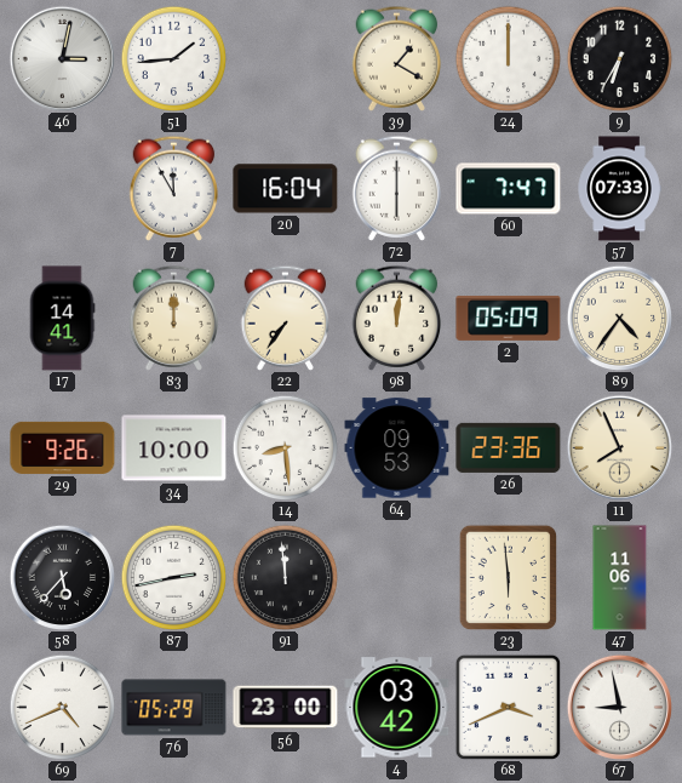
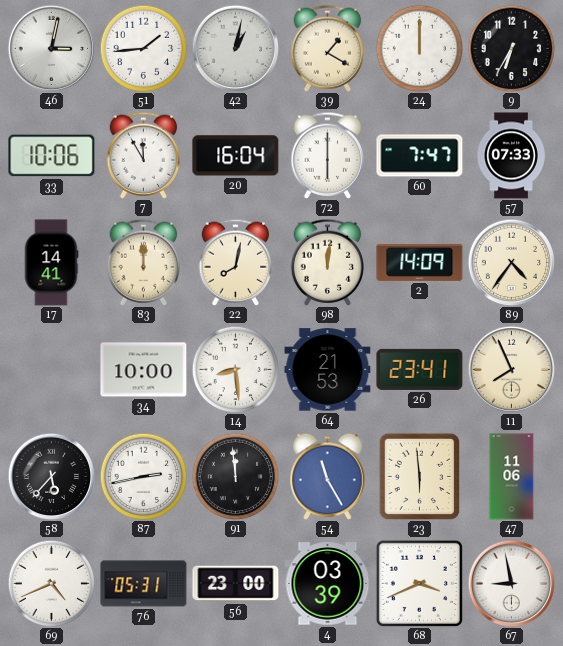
42: none -> 1:02 (235, 48)
33: none -> 10:06 (52, 156)
22: 7:36 -> 8:02 (236, 262)
2: 05:09 -> 14:09 (420, 262)
29: 9:26 -> none (63, 447)
64: 09:53 -> 21:53 (328, 370)
26: 23:36 -> 23:41 (420, 369)
54: none -> 11:25 (328, 476)
76: 05:29 -> 05:31 (144, 584)
4: 03:42 -> 03:39 (328, 584)
